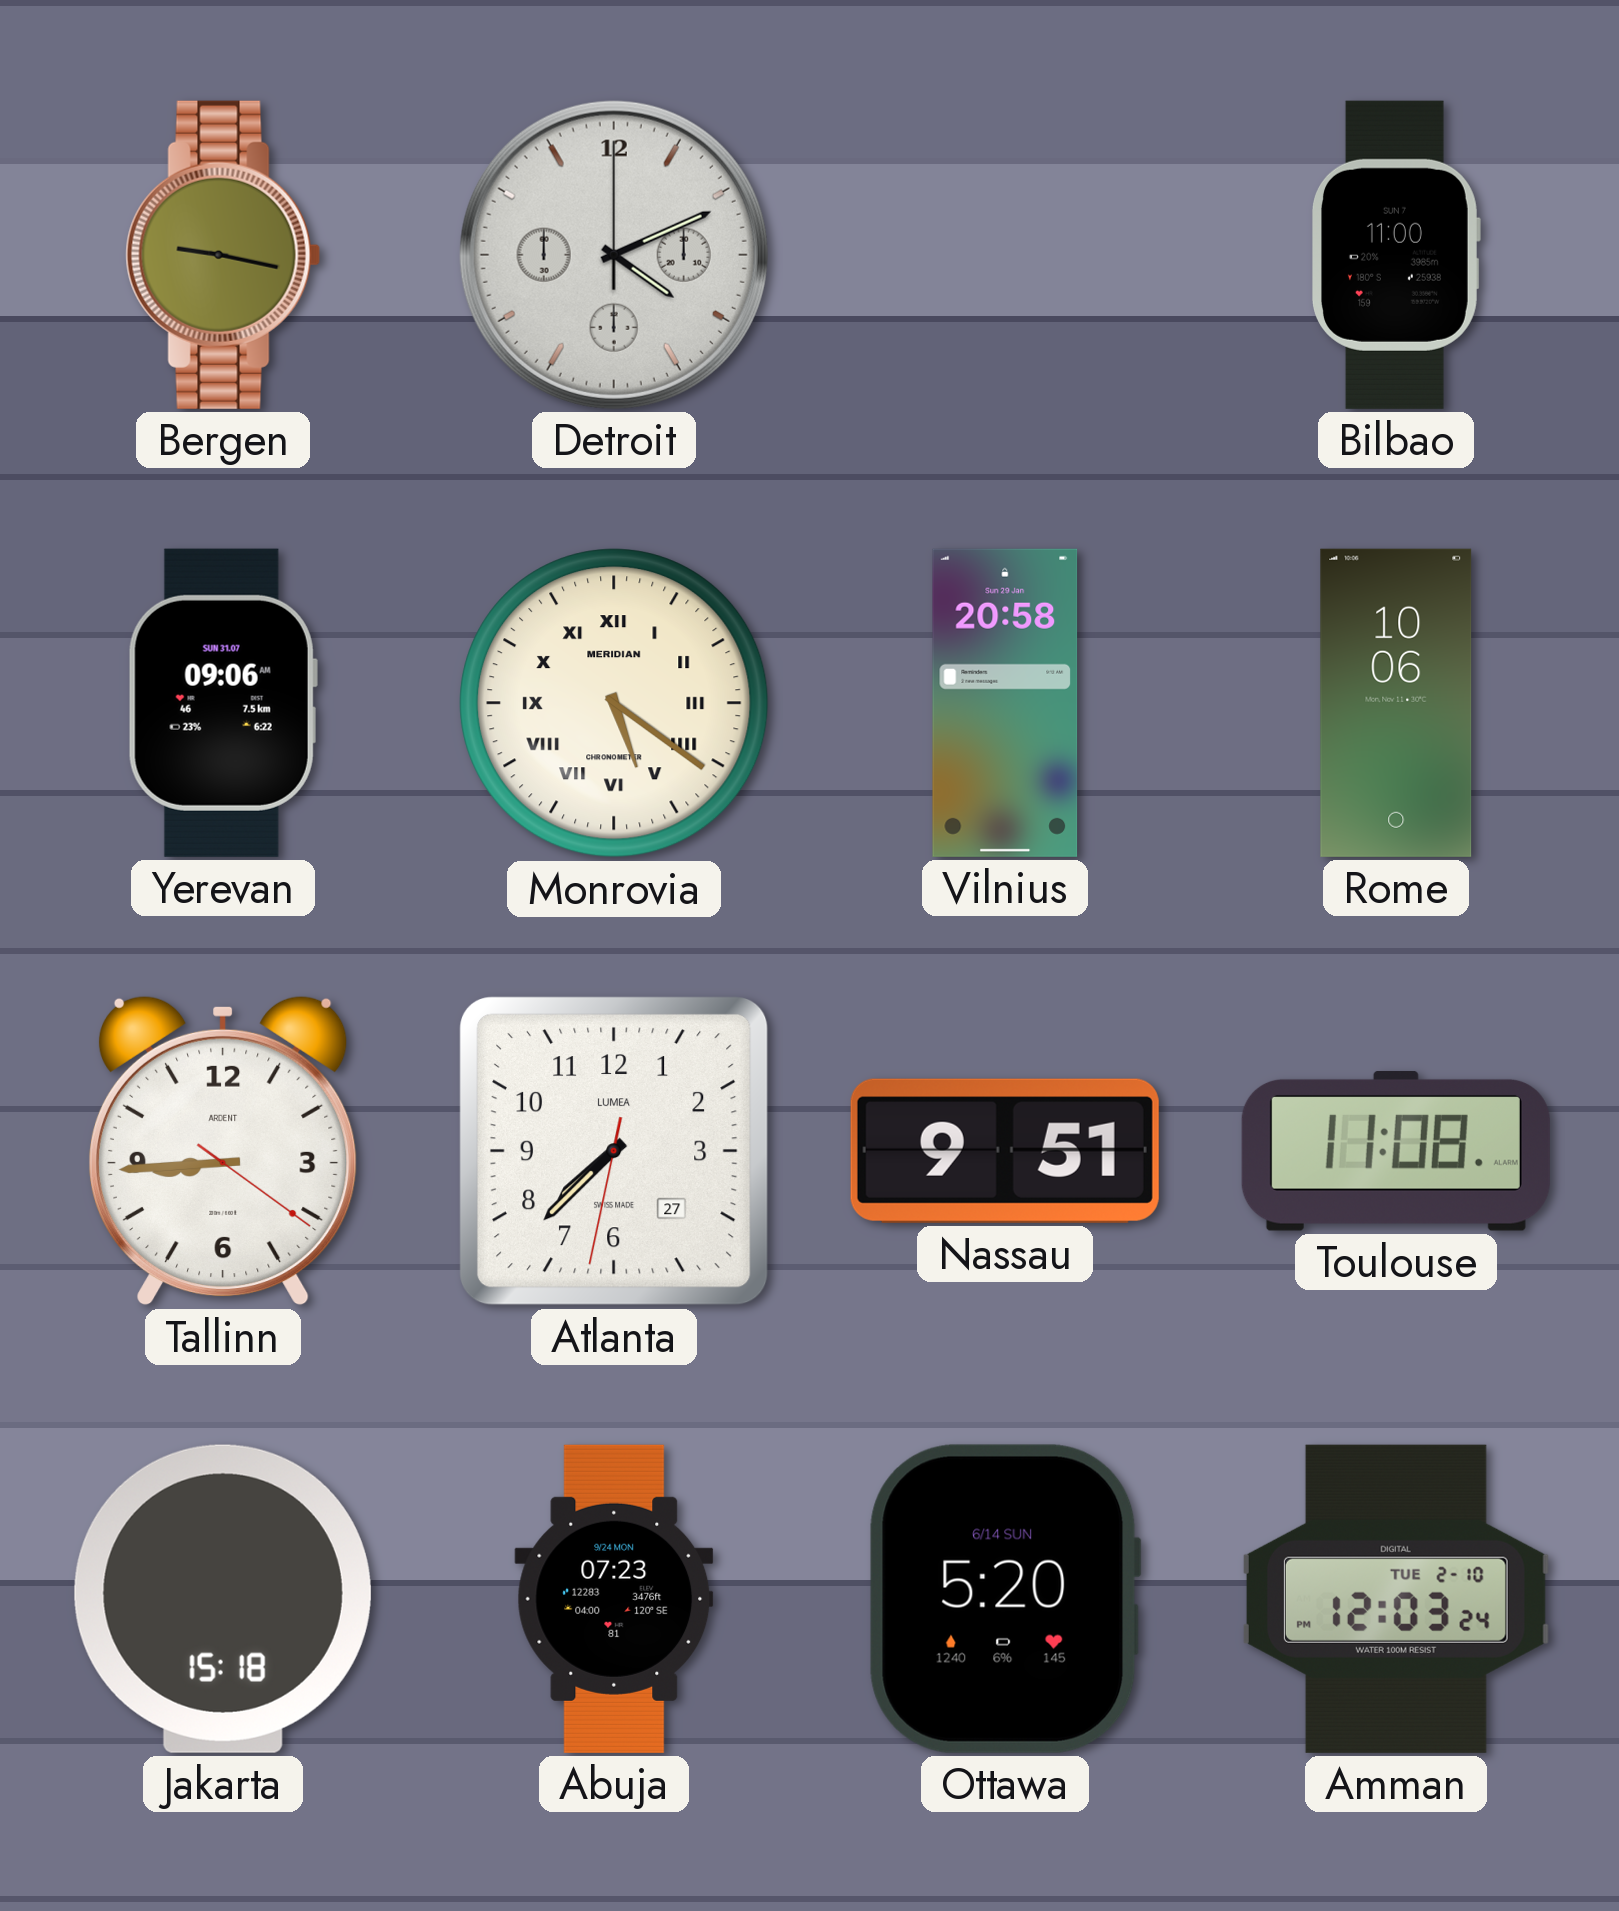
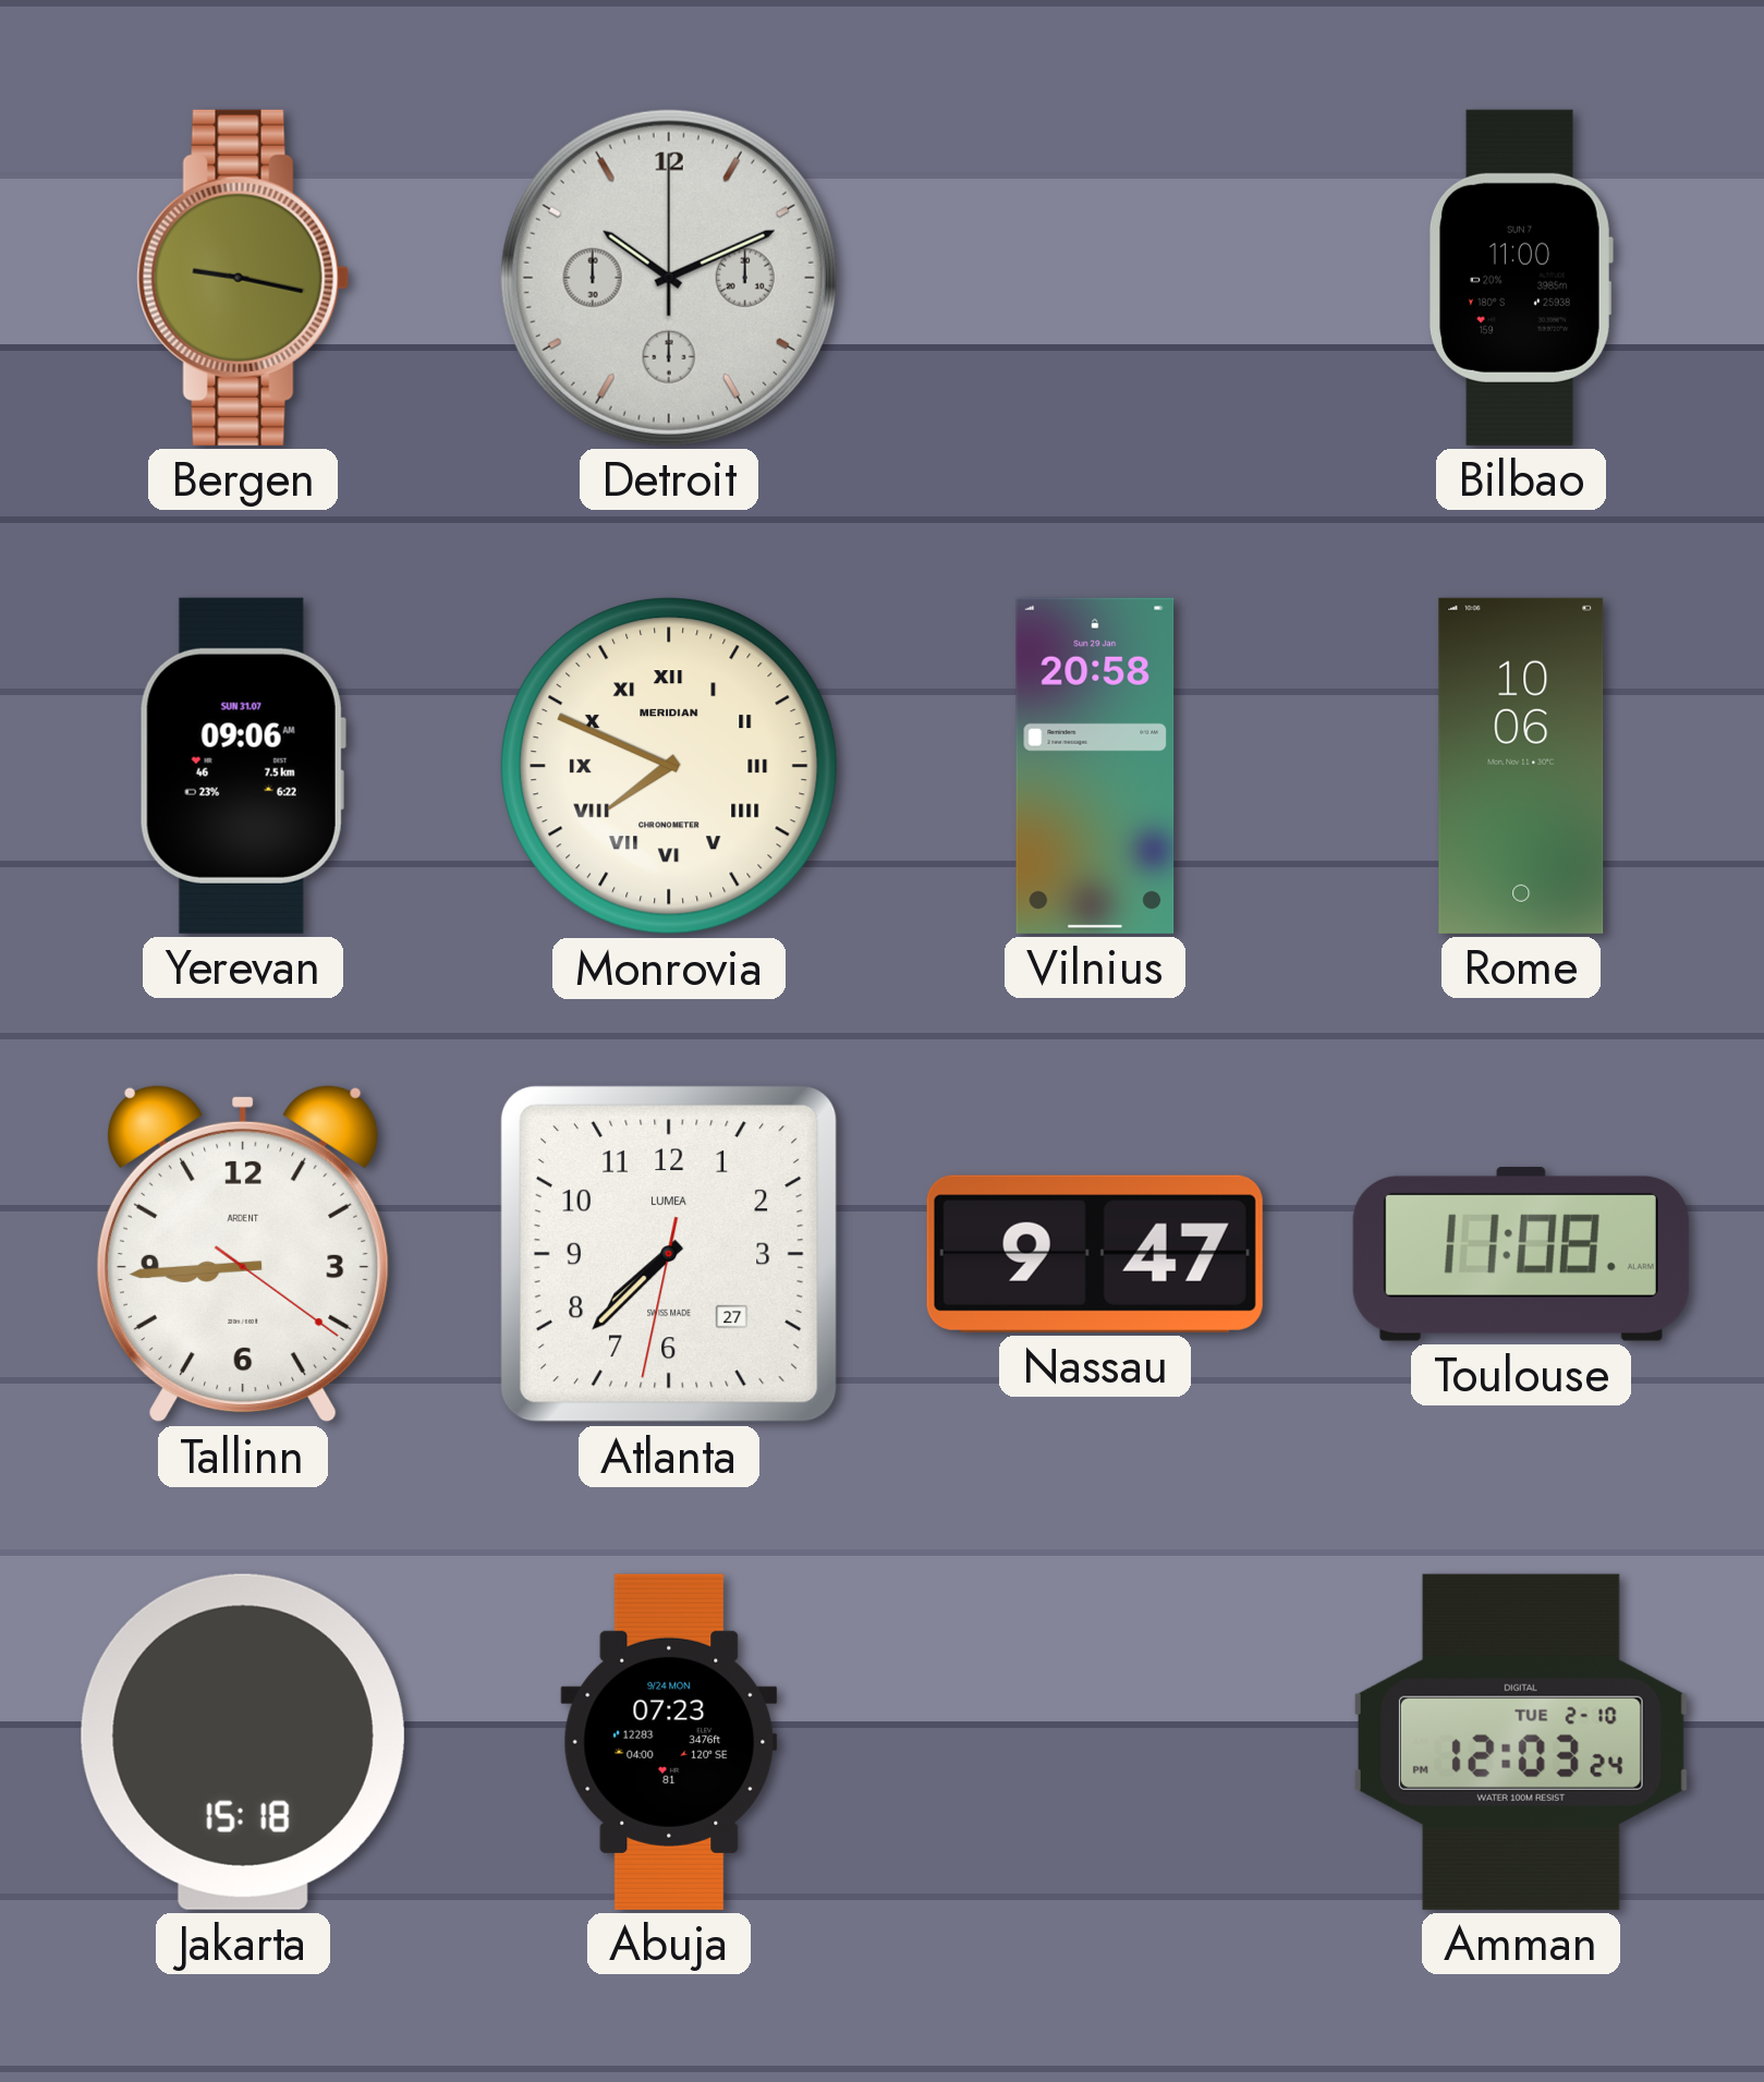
Detroit: 4:11 -> 10:11 (669, 278)
Monrovia: 5:21 -> 7:49 (669, 766)
Nassau: 9:51 -> 9:47 (1095, 1254)
Ottawa: 5:20 -> none (1005, 1599)
